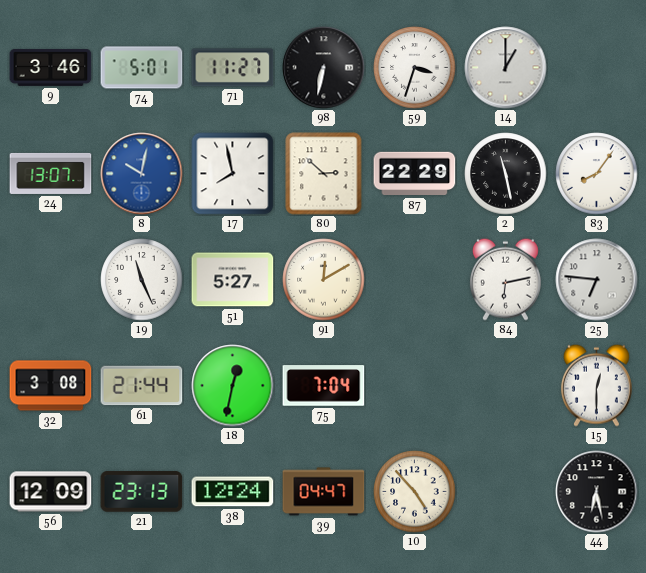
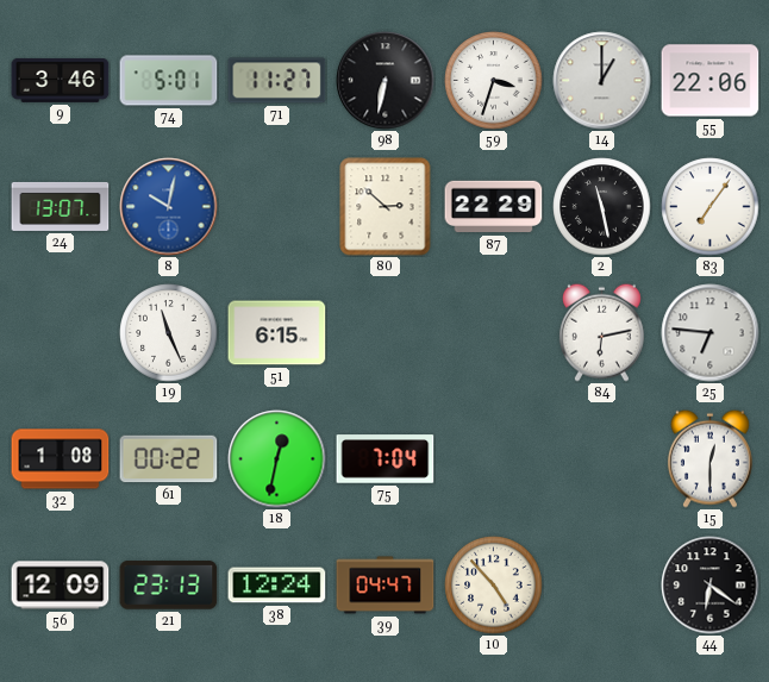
55: none -> 22:06 (711, 81)
17: 7:58 -> none (233, 174)
83: 8:06 -> 7:06 (711, 207)
51: 5:27 -> 6:15 (277, 333)
91: 12:10 -> none (324, 280)
32: 3:08 -> 1:08 (61, 459)
61: 21:44 -> 00:22 (169, 459)
44: 6:28 -> 6:21 (711, 586)
